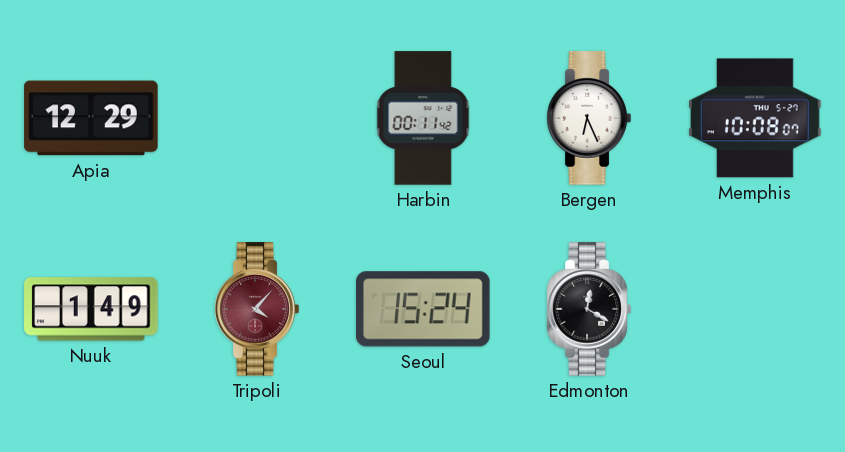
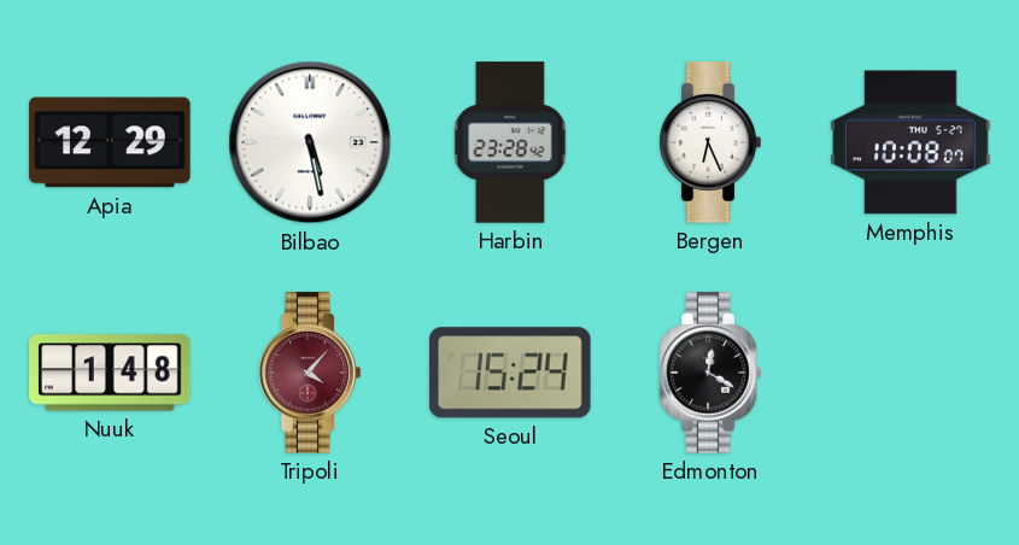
Bilbao: none -> 5:28 (310, 142)
Harbin: 00:11 -> 23:28 (510, 142)
Nuuk: 1:49 -> 1:48 (110, 373)
